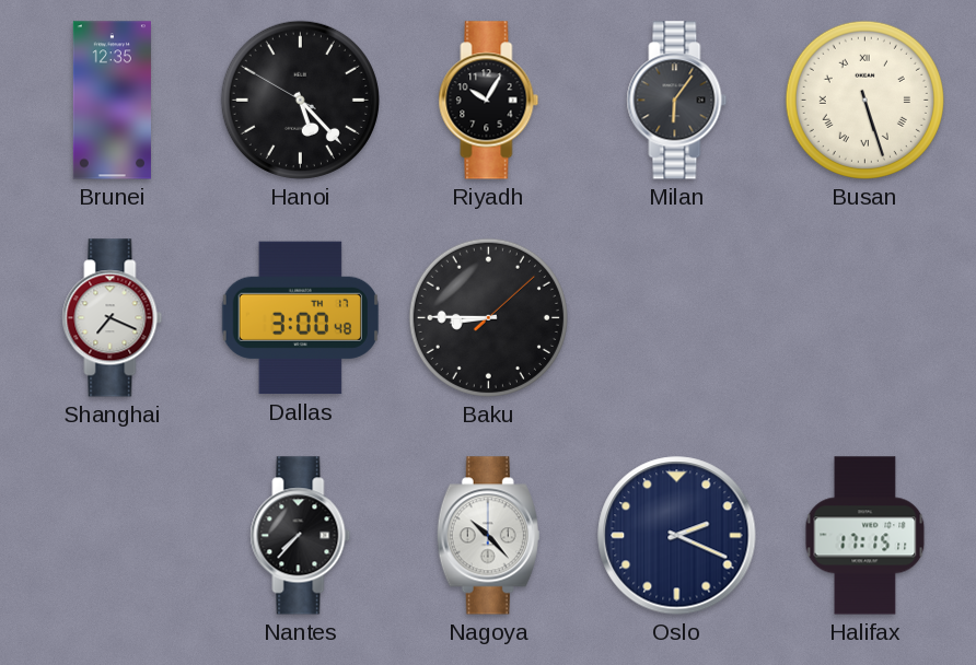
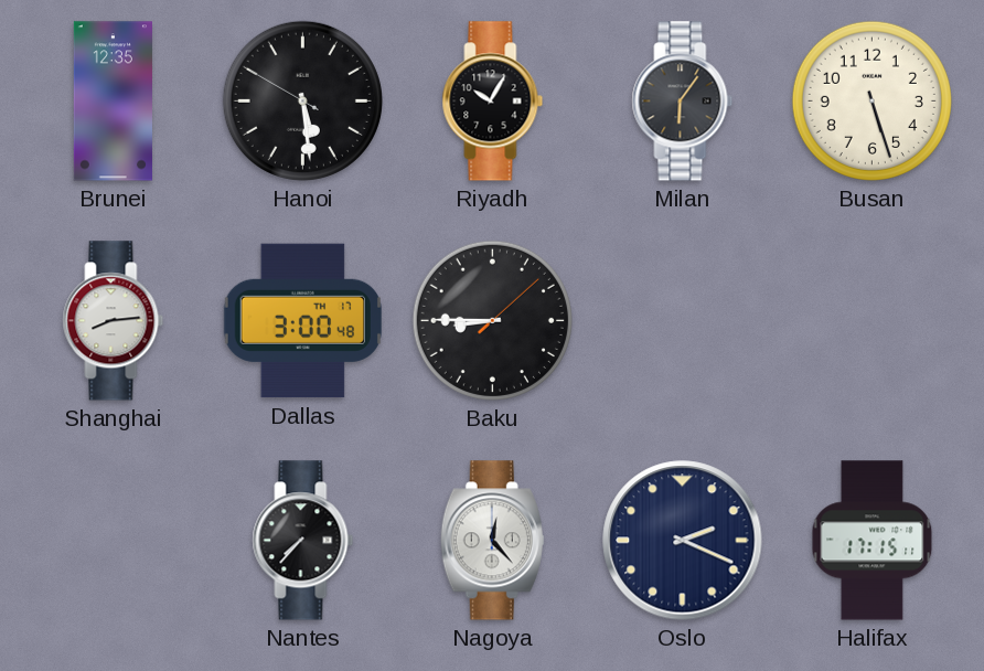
Hanoi: 5:22 -> 5:28 (302, 100)
Busan numerals: Roman -> Arabic (871, 100)
Shanghai: 7:19 -> 8:14 (114, 321)
Nagoya: 10:23 -> 12:23 (492, 541)
